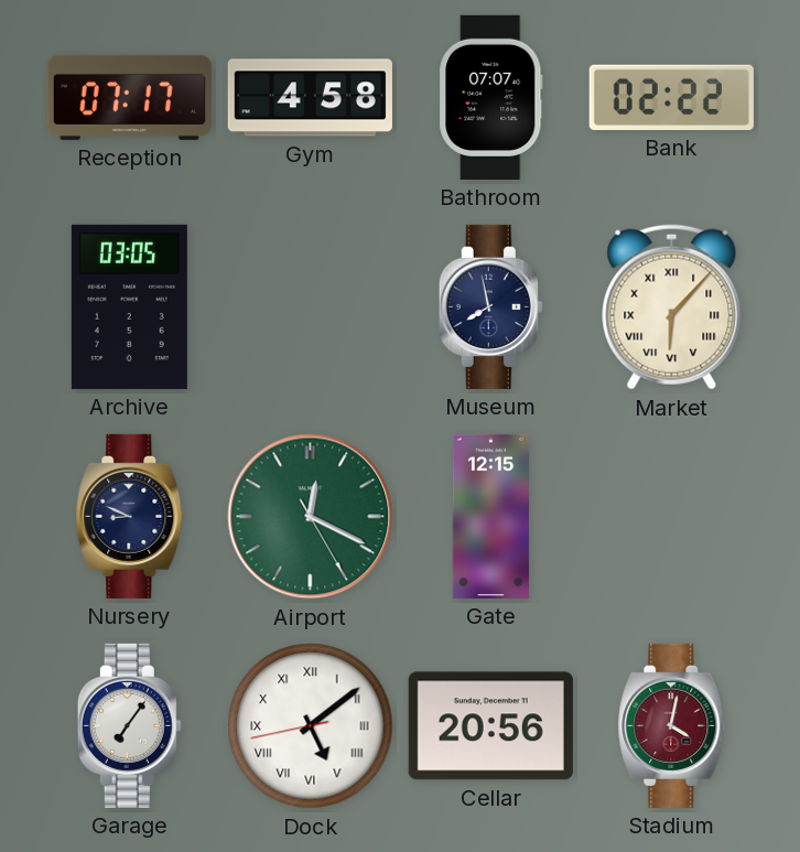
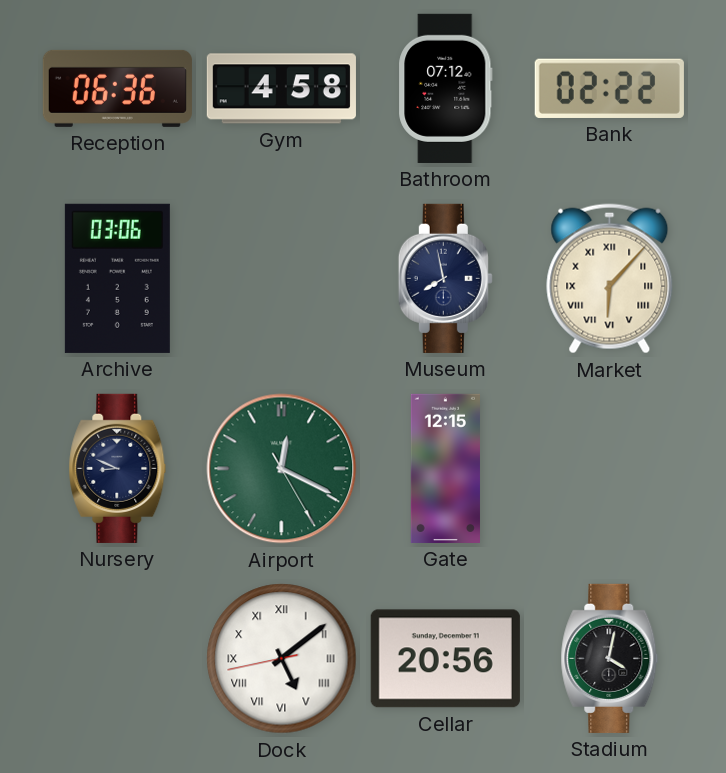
Reception: 07:17 -> 06:36 (117, 88)
Bathroom: 07:07 -> 07:12 (446, 88)
Archive: 03:05 -> 03:06 (117, 278)
Garage: 7:06 -> none (129, 725)
Stadium dial: burgundy -> black (610, 658)
